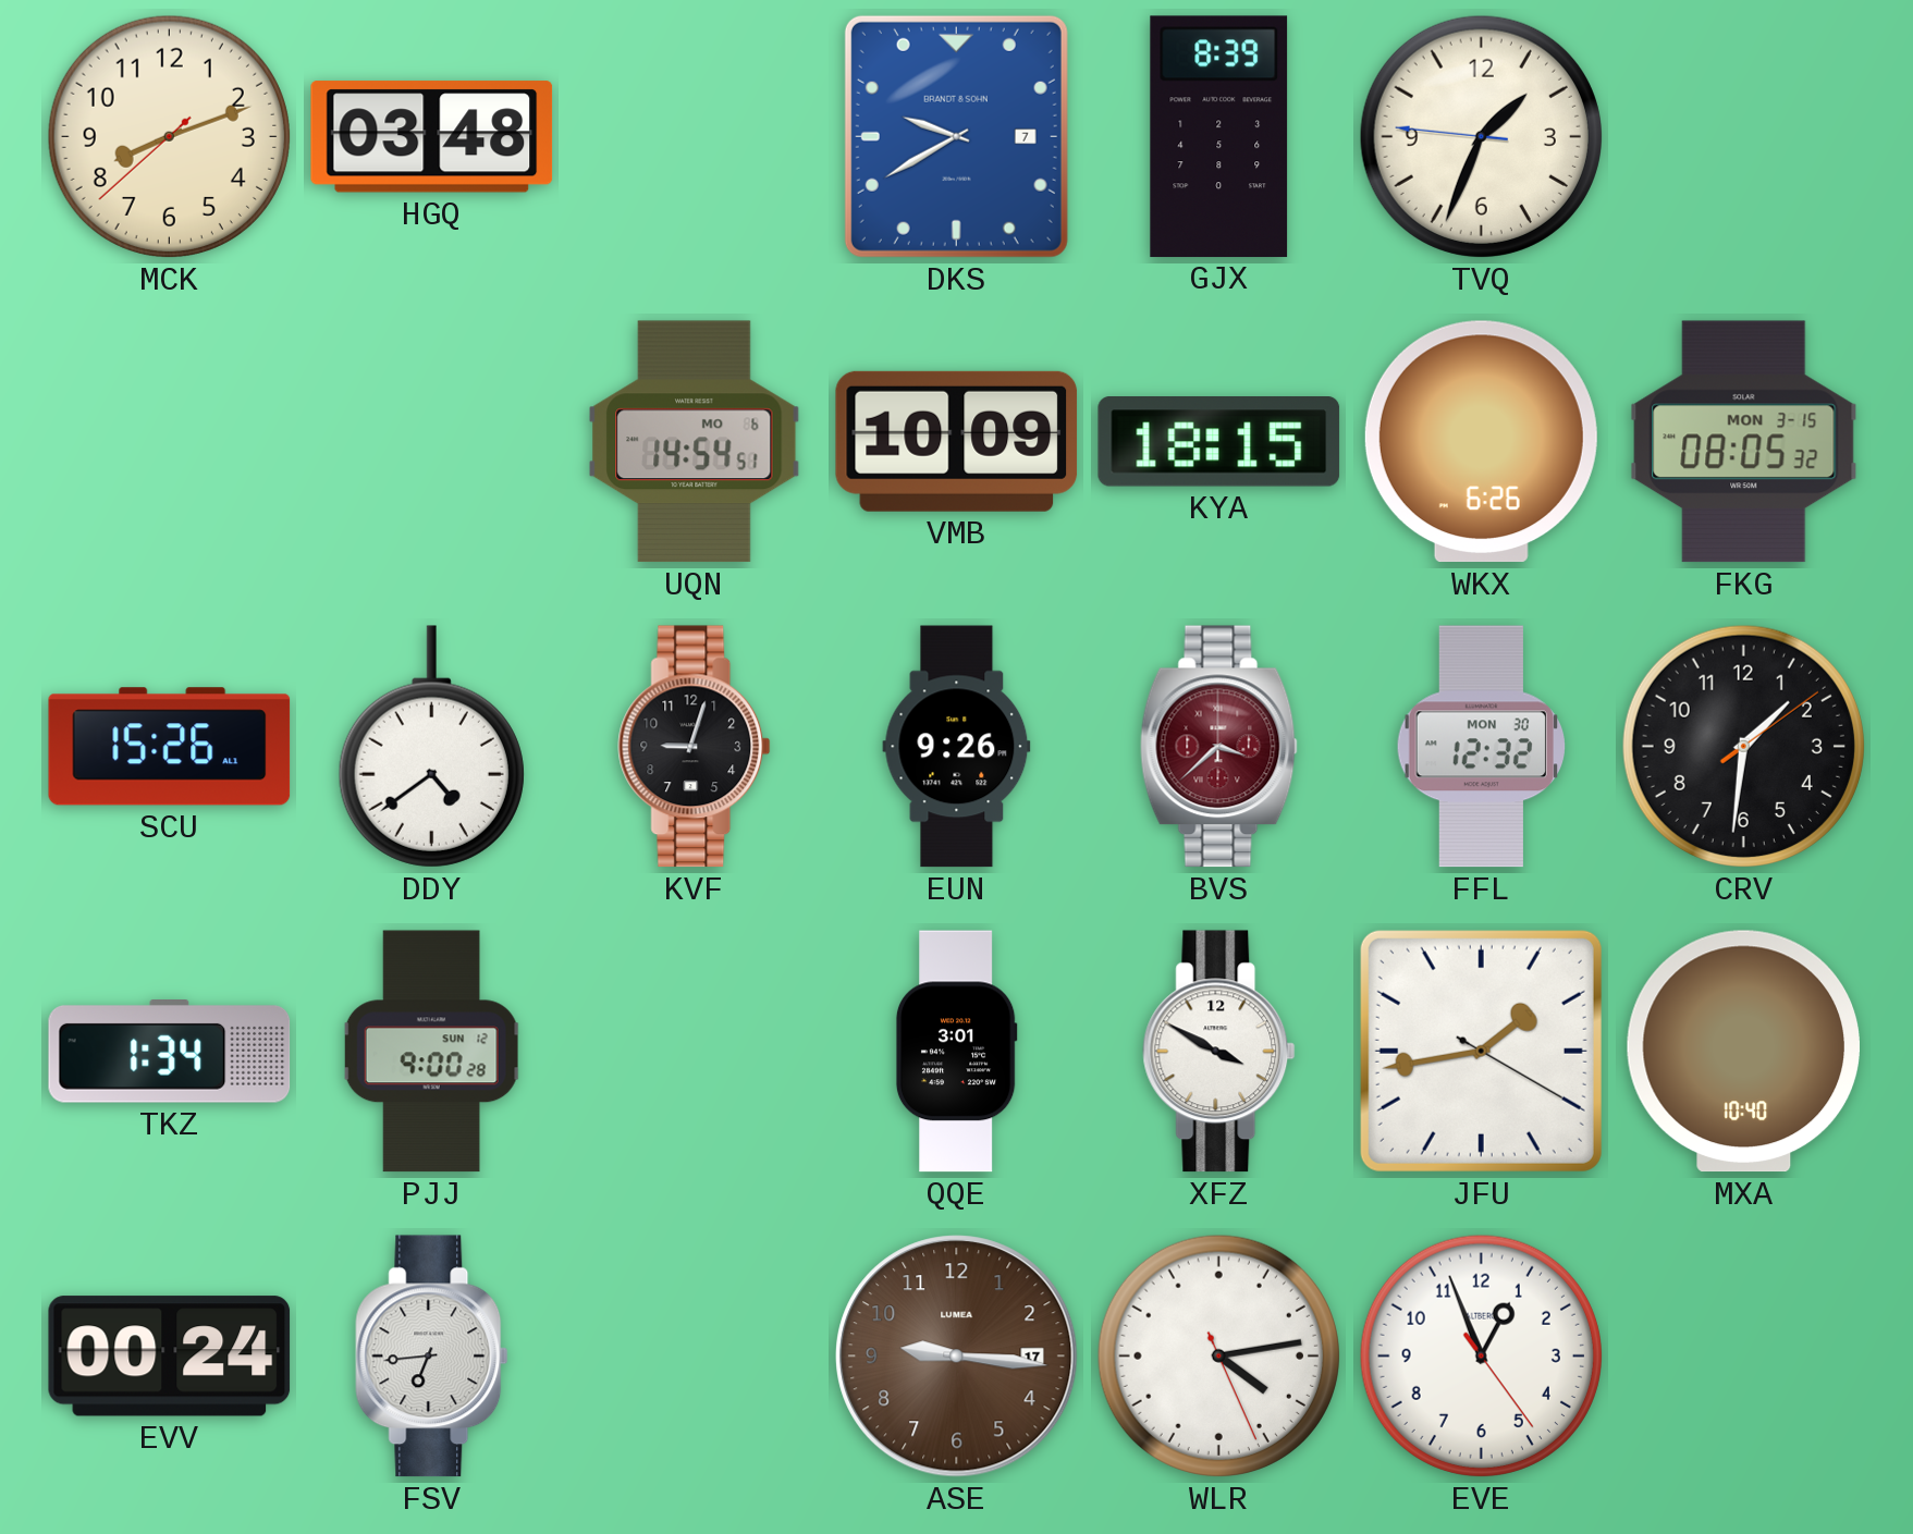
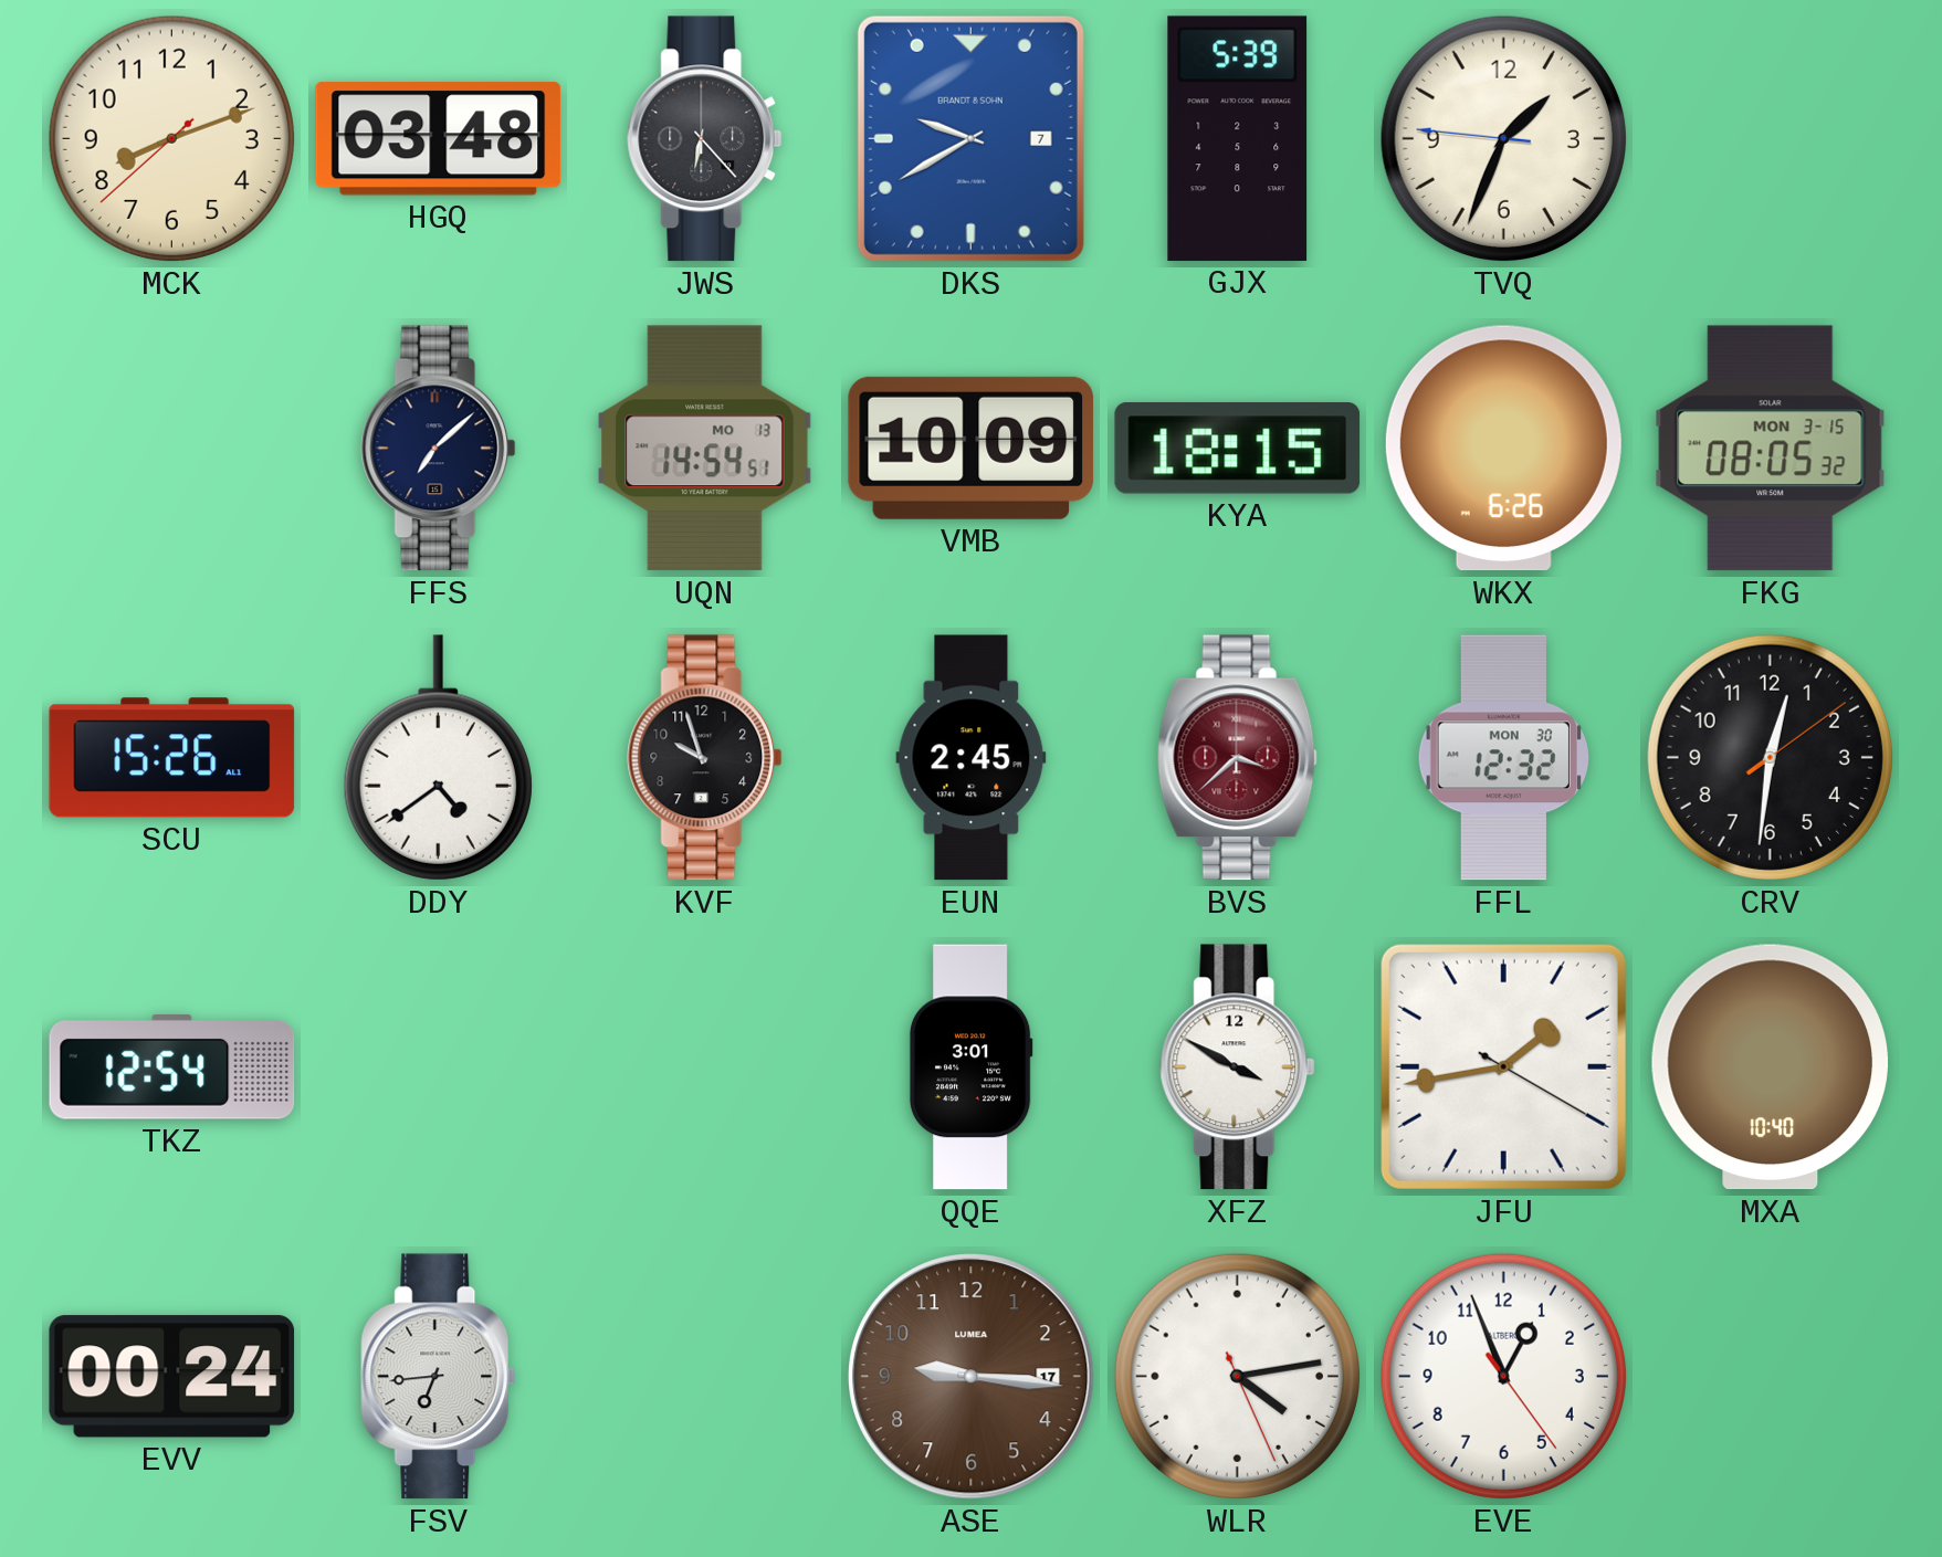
JWS: none -> 6:23 (705, 139)
GJX: 8:39 -> 5:39 (1238, 138)
FFS: none -> 7:08 (439, 449)
UQN date: MO 6 -> MO 13 (705, 449)
KVF: 9:03 -> 9:57 (705, 758)
EUN: 9:26 -> 2:45 (972, 758)
CRV: 1:31 -> 12:31 (1770, 757)
TKZ: 1:34 -> 12:54 (172, 1067)
PJJ: 9:00 -> none (431, 1052)
